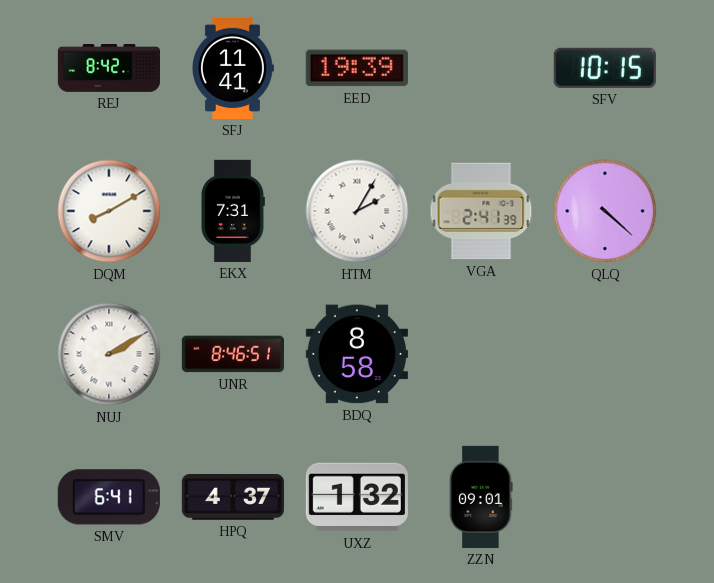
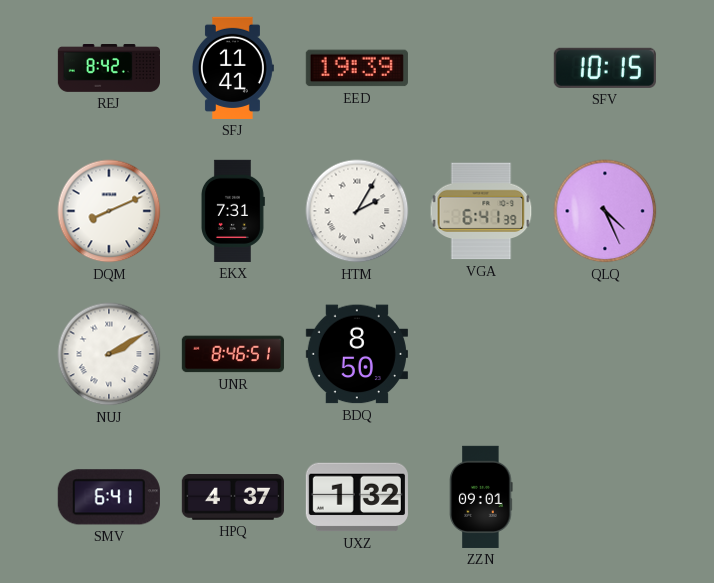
DQM: 8:10 -> 8:11 (109, 211)
VGA: 2:41 -> 6:41 (481, 211)
QLQ: 4:22 -> 4:26 (605, 211)
BDQ: 8:58 -> 8:50 (357, 354)
